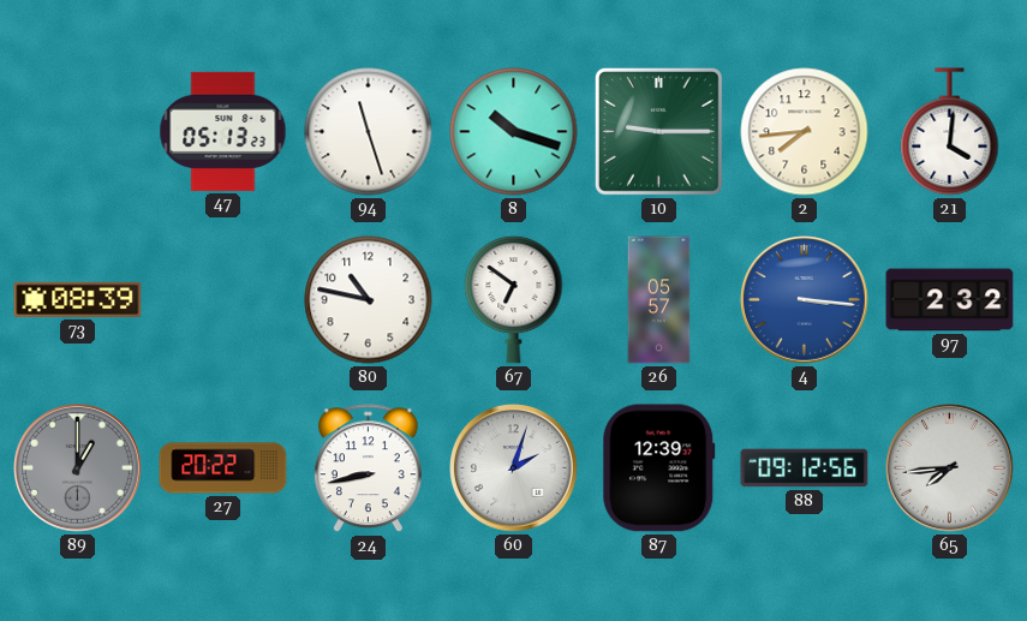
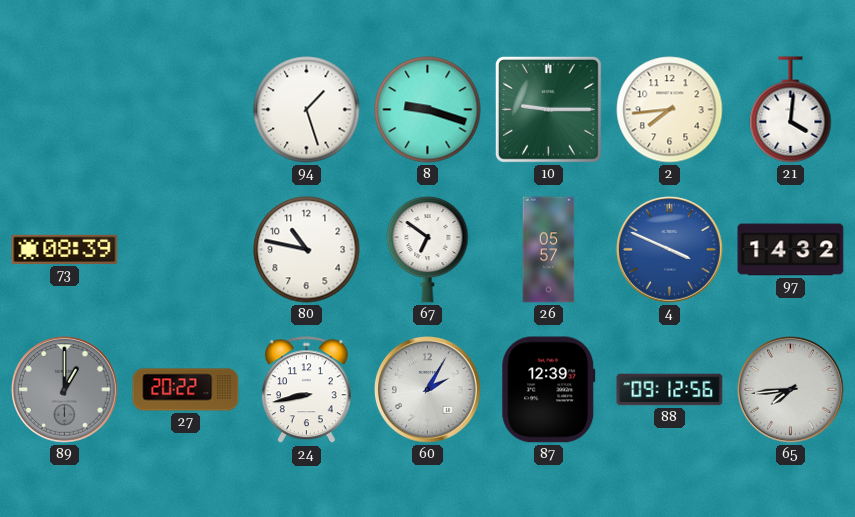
47: 05:13 -> none (223, 131)
94: 11:27 -> 1:27 (307, 110)
8: 10:18 -> 9:18 (428, 110)
4: 3:16 -> 3:49 (670, 250)
97: 2:32 -> 14:32 (791, 250)
60: 2:03 -> 2:05 (428, 390)
